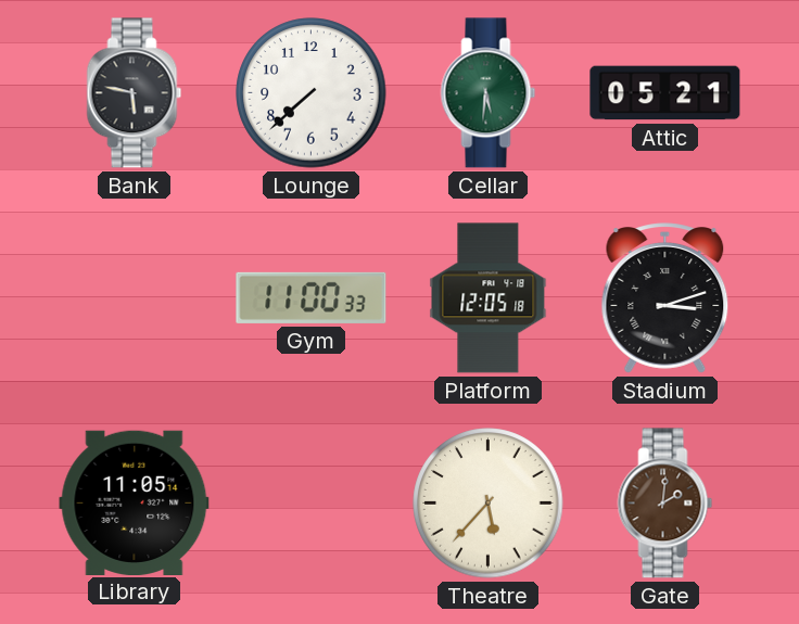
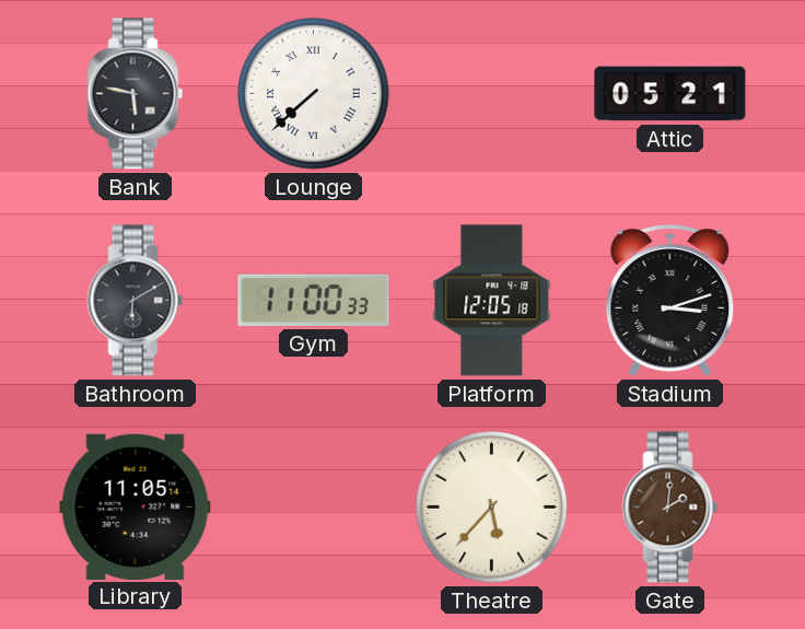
Lounge numerals: Arabic -> Roman (314, 94)
Cellar: 5:31 -> none (489, 93)
Bathroom: none -> 6:10 (136, 301)
